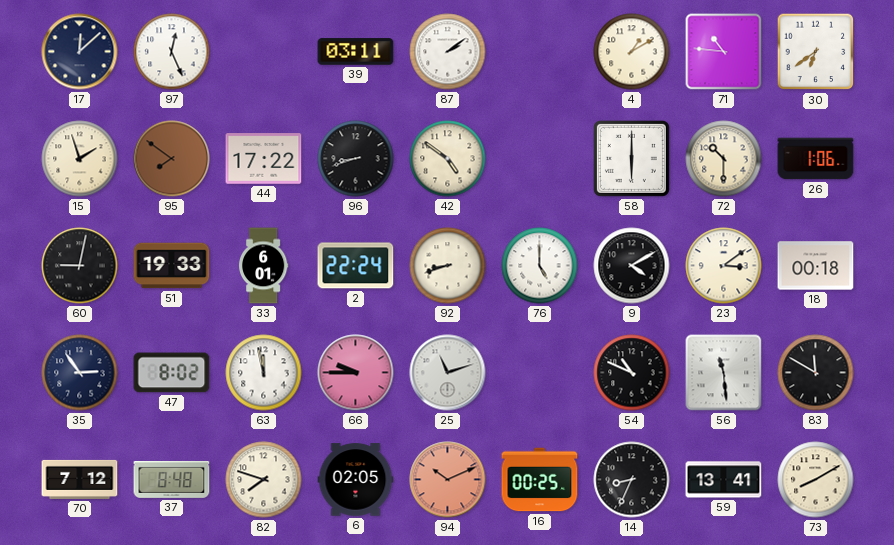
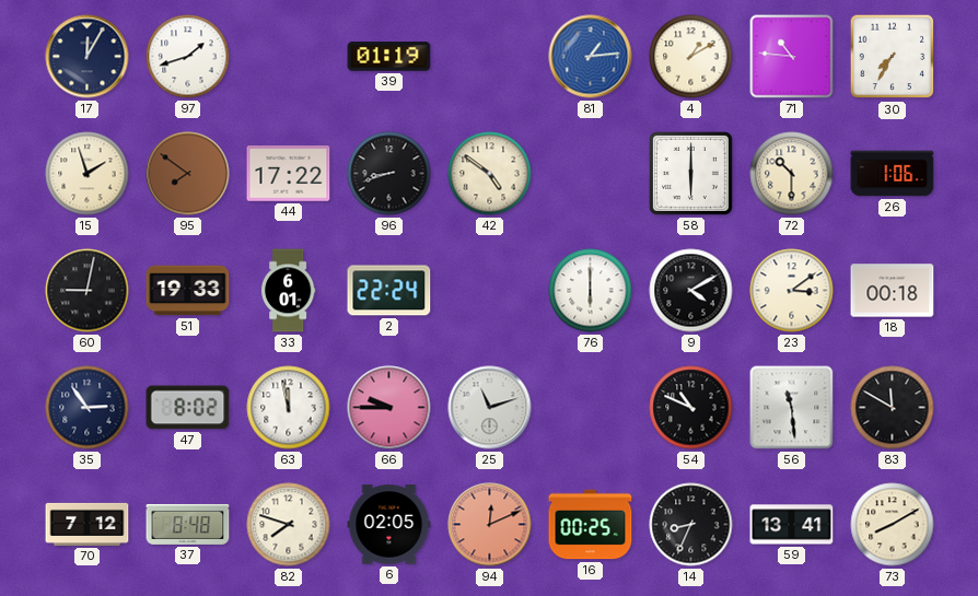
17: 12:08 -> 12:05 (88, 57)
97: 12:26 -> 1:42 (188, 57)
39: 03:11 -> 01:19 (389, 57)
87: 2:09 -> none (448, 52)
81: none -> 1:14 (591, 57)
30: 6:39 -> 7:35 (893, 57)
92: 8:42 -> none (448, 266)
76: 5:00 -> 6:00 (591, 291)
94: 10:11 -> 12:11 (490, 525)
